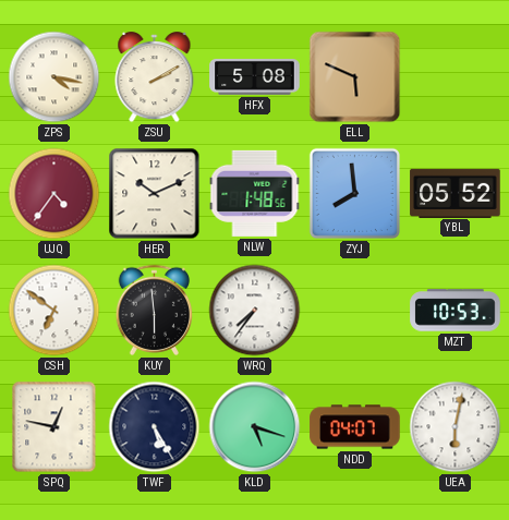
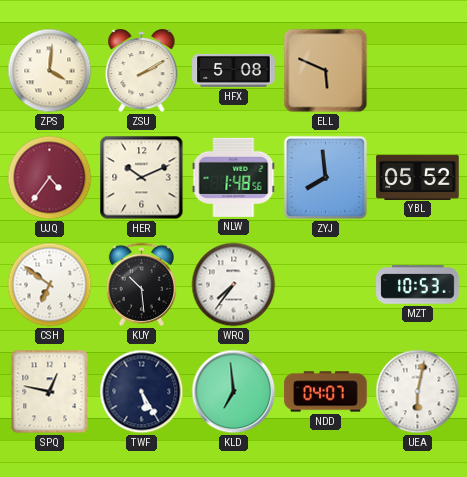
ZPS: 4:17 -> 4:01 (50, 71)
KUY: 5:59 -> 10:29 (141, 284)
KLD: 5:18 -> 6:59 (234, 392)
